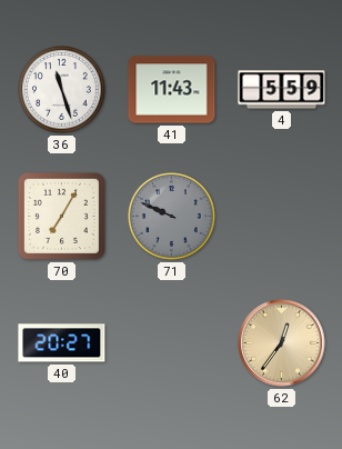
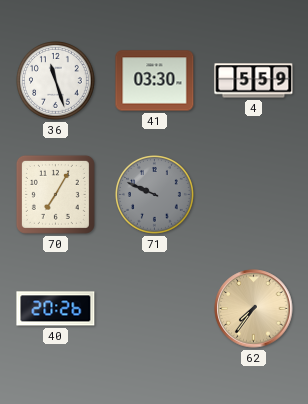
41: 11:43 -> 03:30 (155, 81)
40: 20:27 -> 20:26 (56, 309)
62: 12:36 -> 7:36 (254, 309)
